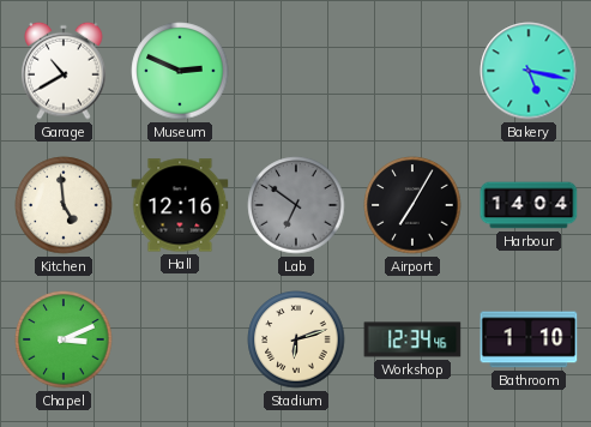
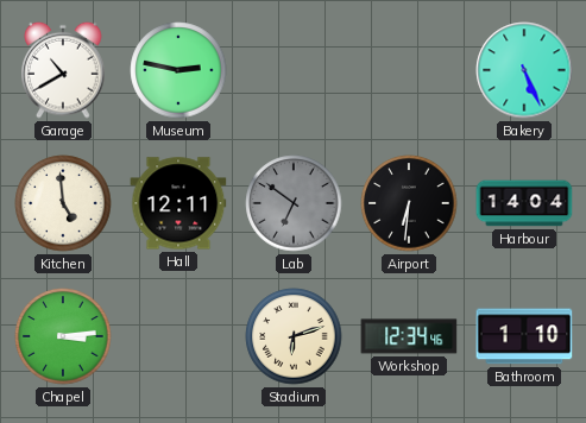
Museum: 2:49 -> 2:47 (178, 70)
Bakery: 5:17 -> 5:26 (524, 70)
Hall: 12:16 -> 12:11 (178, 203)
Airport: 7:05 -> 6:31 (409, 203)
Chapel: 3:11 -> 3:14 (63, 336)
